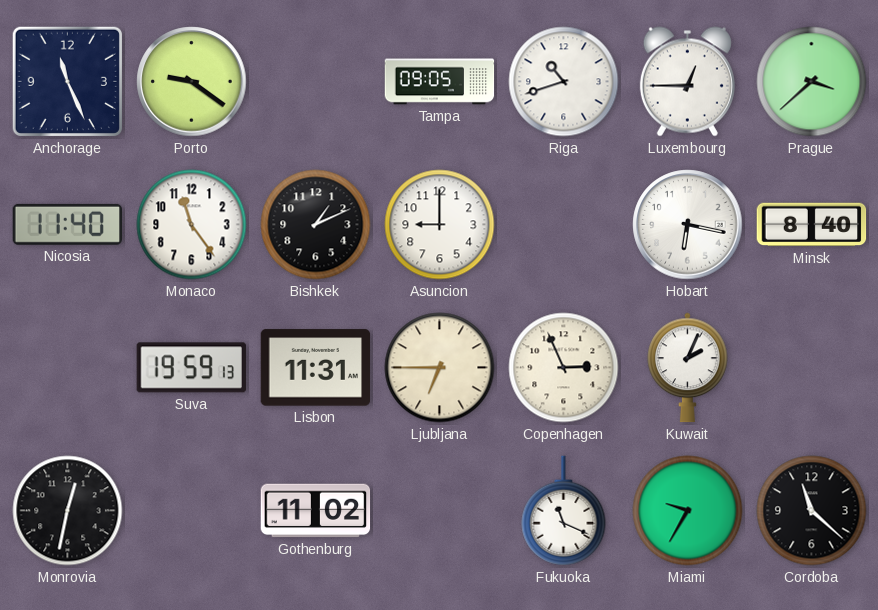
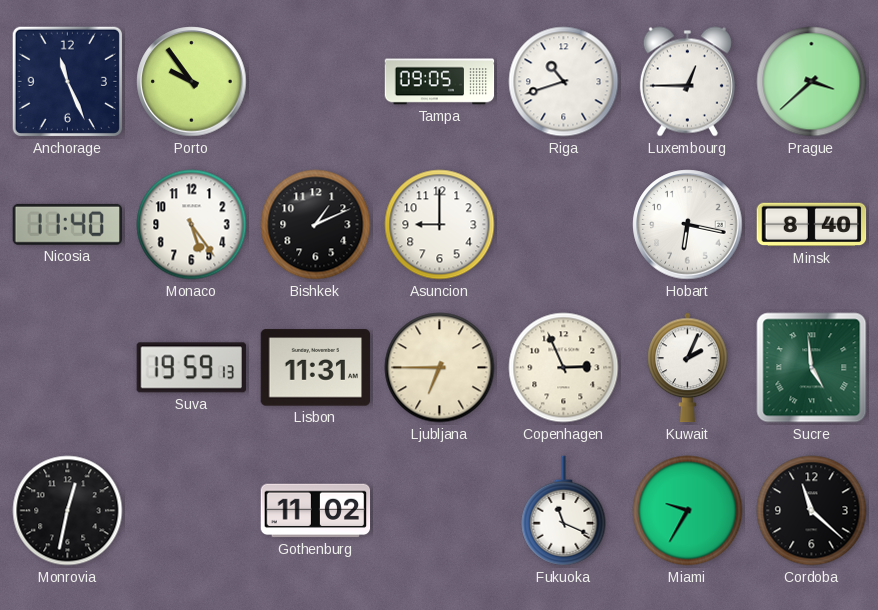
Porto: 9:21 -> 9:54 (192, 82)
Monaco: 11:24 -> 5:24 (192, 225)
Sucre: none -> 4:59 (812, 368)
